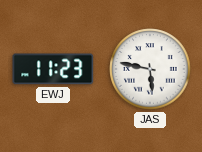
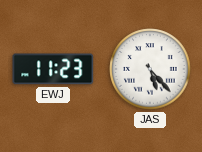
JAS: 5:47 -> 5:23 (150, 69)
